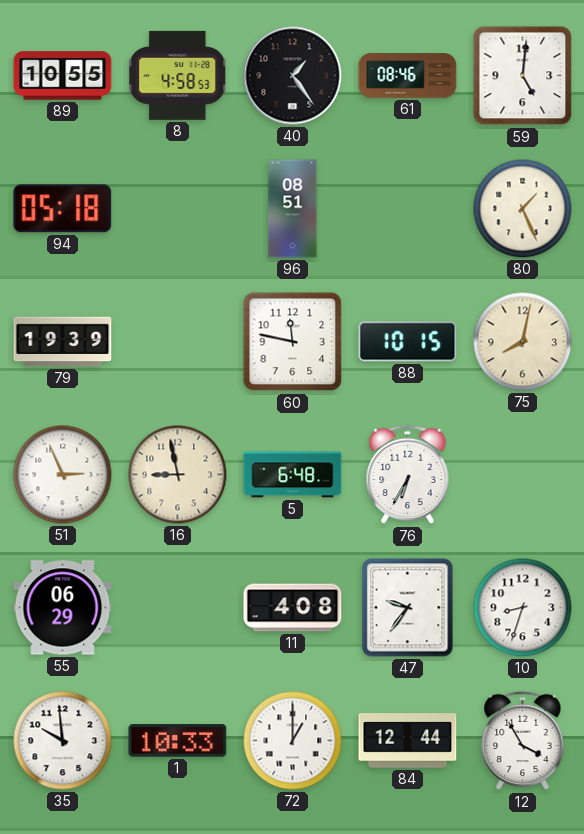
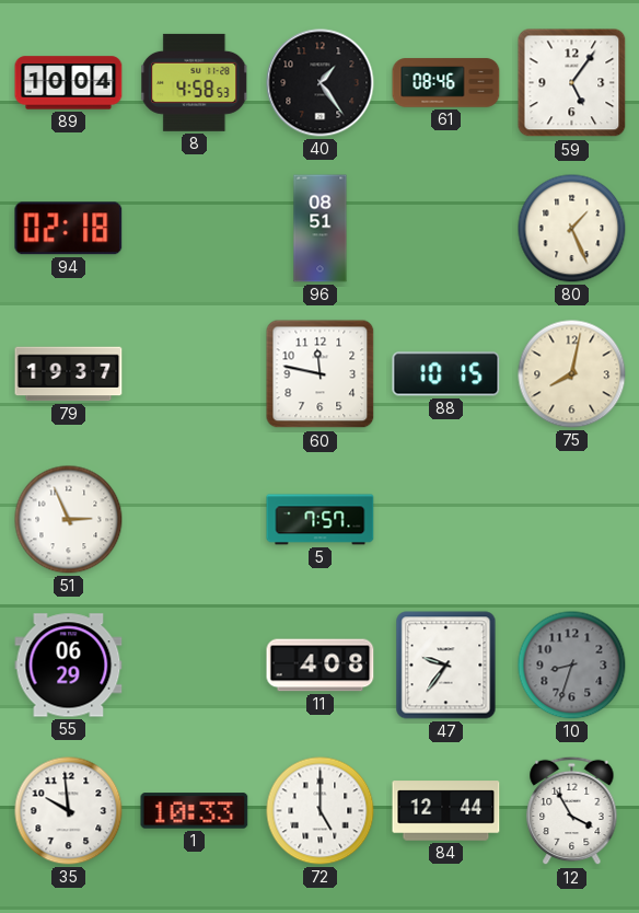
89: 10:55 -> 10:04 (69, 83)
59: 5:01 -> 5:06 (572, 83)
94: 05:18 -> 02:18 (69, 229)
79: 19:39 -> 19:37 (69, 374)
16: 8:58 -> none (178, 475)
5: 6:48 -> 7:57 (321, 520)
76: 6:35 -> none (408, 475)
10 dial: white -> grey (572, 666)
72: 1:00 -> 5:00 (321, 811)
